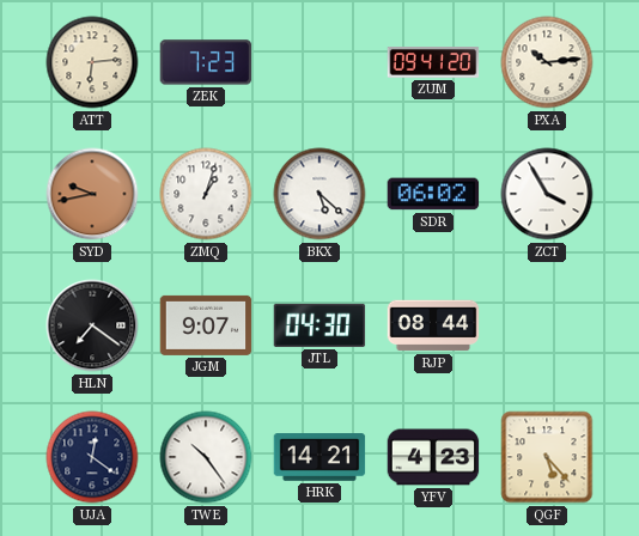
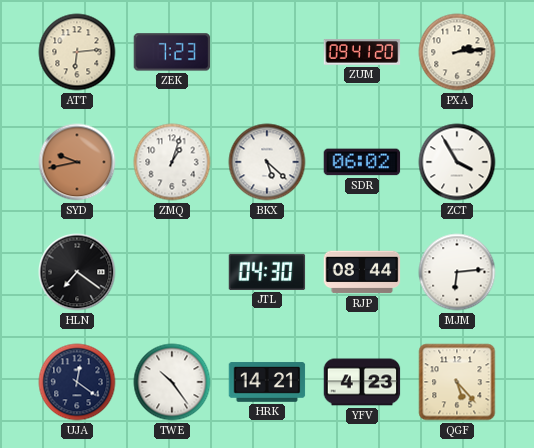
PXA: 10:14 -> 2:14 (457, 52)
JGM: 9:07 -> none (206, 325)
MJM: none -> 6:14 (457, 272)
